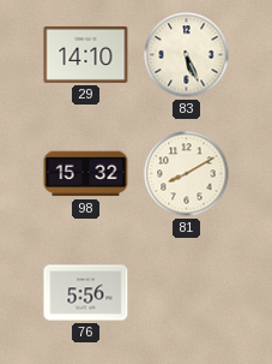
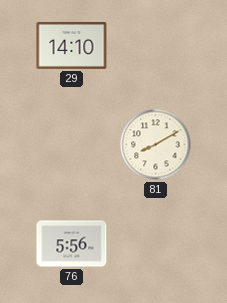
83: 5:26 -> none (187, 55)
98: 15:32 -> none (86, 174)
